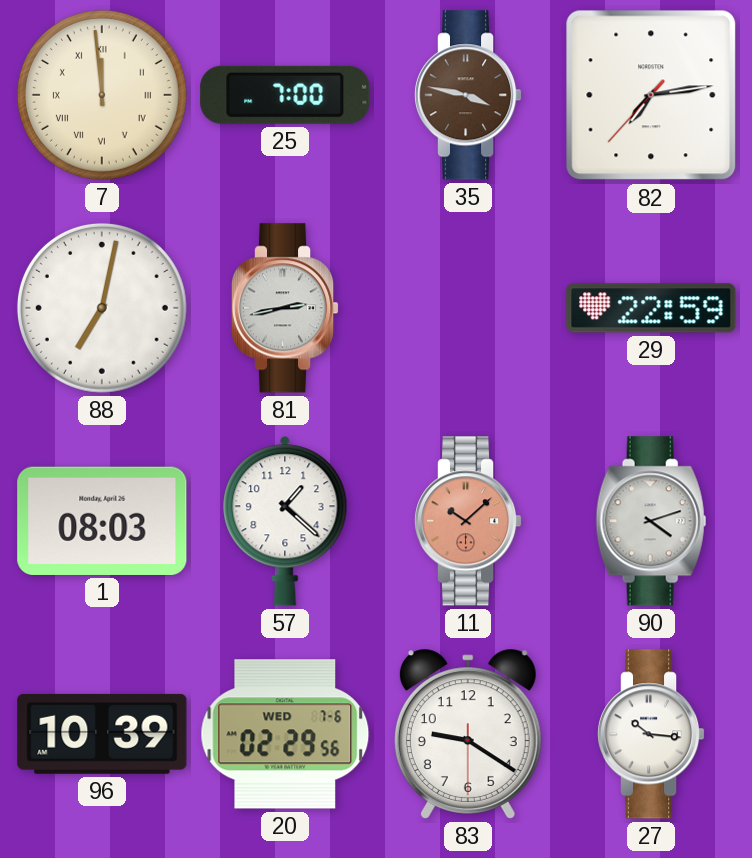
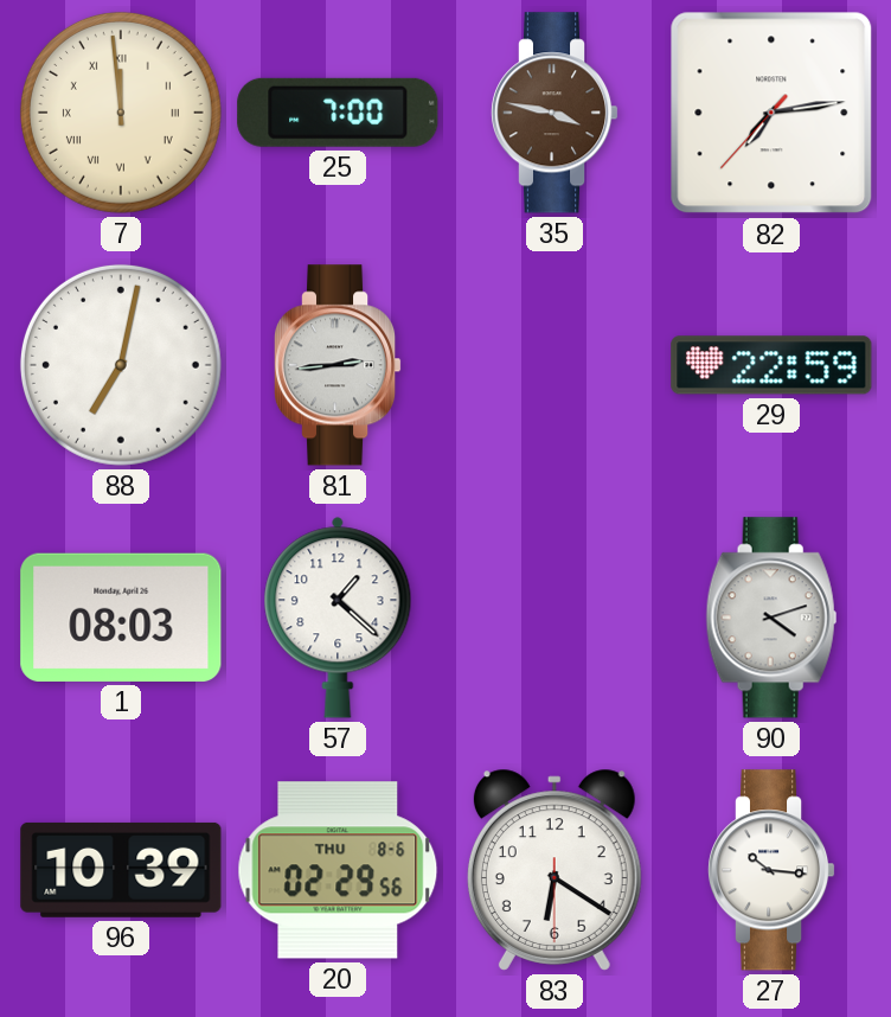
81: 2:43 -> 2:44 (338, 365)
11: 10:08 -> none (468, 521)
20 date: WED 7-6 -> THU 8-6 (338, 870)
83: 9:20 -> 6:20 (555, 870)
